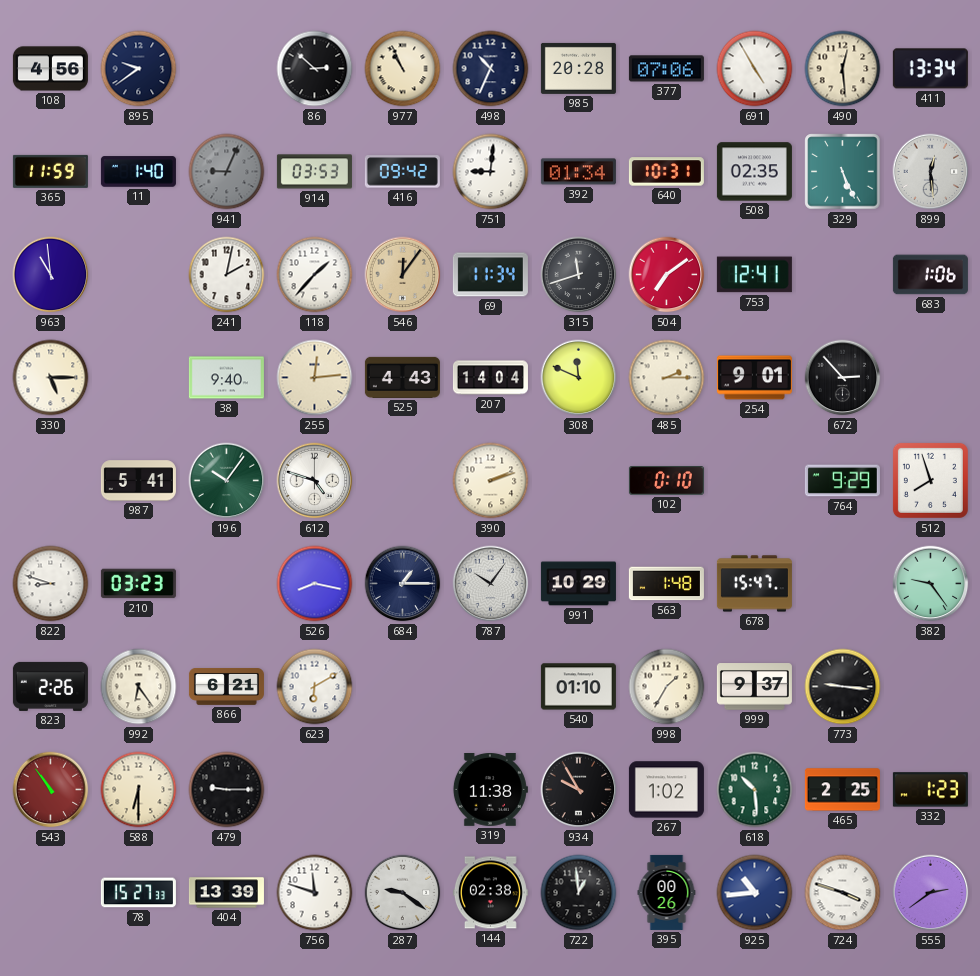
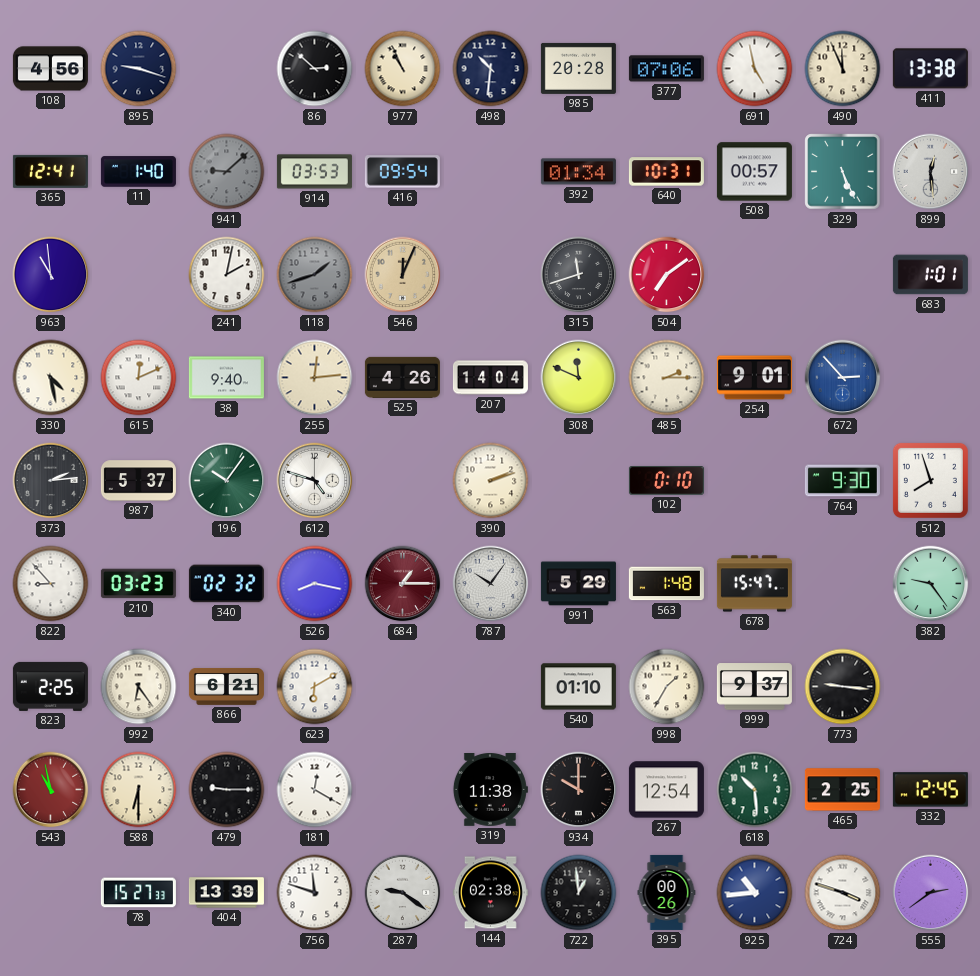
895: 9:39 -> 9:18 (139, 69)
498: 10:34 -> 10:31 (491, 69)
691: 4:55 -> 4:58 (755, 69)
490: 12:29 -> 11:56 (843, 69)
411: 13:34 -> 13:38 (930, 69)
365: 11:59 -> 12:41 (50, 171)
941: 9:04 -> 9:08 (227, 172)
416: 09:42 -> 09:54 (402, 172)
751: 9:01 -> none (491, 172)
508: 02:35 -> 00:57 (754, 172)
118: 1:37 -> 1:42 (315, 275)
118 dial: white -> grey (315, 275)
546: 12:06 -> 12:04 (403, 275)
69: 11:34 -> none (490, 275)
753: 12:41 -> none (754, 275)
683: 1:06 -> 1:01 (930, 275)
330: 5:15 -> 4:28 (51, 378)
615: none -> 12:11 (139, 378)
525: 4:43 -> 4:26 (402, 377)
672 dial: black -> blue (843, 378)
373: none -> 2:14 (51, 481)
987: 5:41 -> 5:37 (138, 481)
764: 9:29 -> 9:30 (842, 481)
822: 8:48 -> 8:53 (51, 584)
340: none -> 02:32 (226, 584)
684 dial: navy -> burgundy (403, 584)
991: 10:29 -> 5:29 (578, 584)
823: 2:26 -> 2:25 (50, 686)
543: 10:54 -> 10:58 (51, 790)
181: none -> 12:20 (315, 790)
934: 9:55 -> 10:00 (579, 790)
267: 1:02 -> 12:54 (666, 790)
332: 1:23 -> 12:45 (930, 790)
